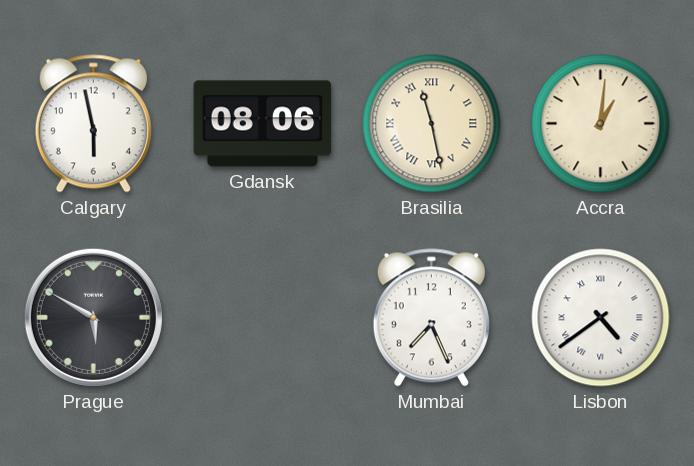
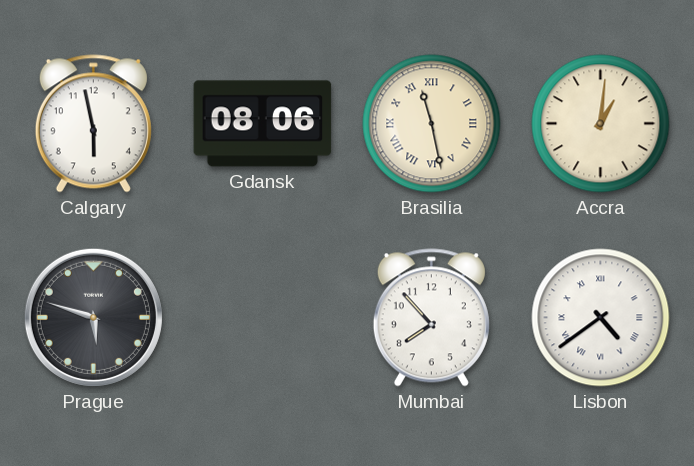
Prague: 5:50 -> 5:48 (93, 317)
Mumbai: 7:26 -> 7:53 (431, 318)
